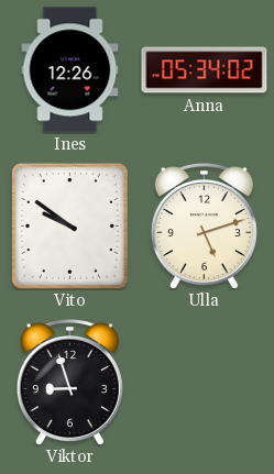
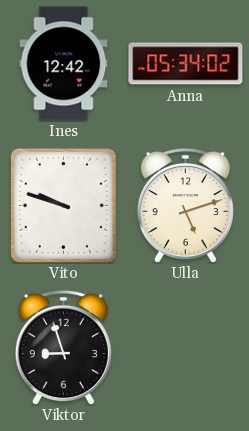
Ines: 12:26 -> 12:42 (64, 64)
Vito: 9:51 -> 9:48 (63, 205)
